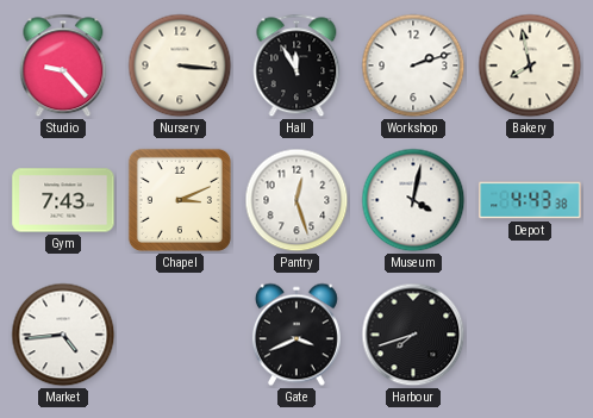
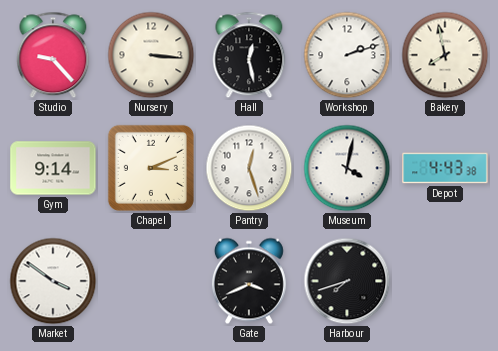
Hall: 11:55 -> 12:28 (249, 55)
Gym: 7:43 -> 9:14 (53, 168)
Market: 4:44 -> 3:51 (53, 281)
